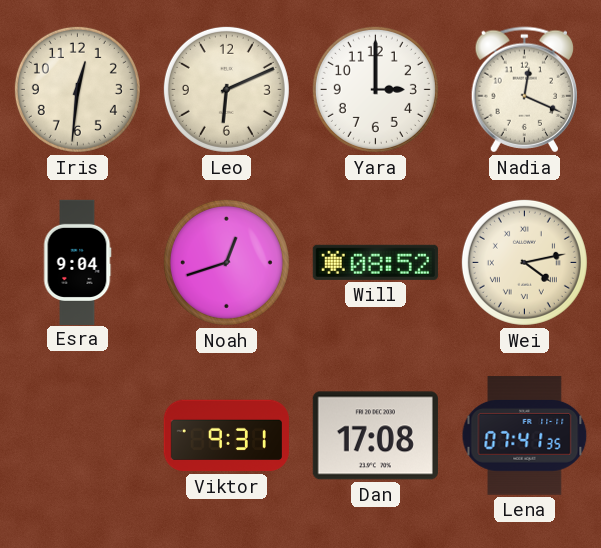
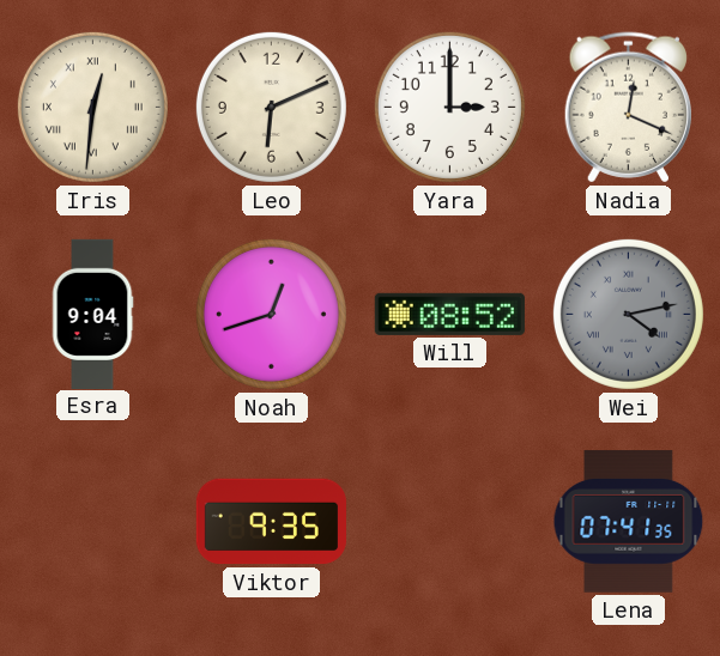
Iris numerals: Arabic -> Roman (92, 107)
Wei dial: cream -> grey (628, 314)
Viktor: 9:31 -> 9:35 (271, 522)
Dan: 17:08 -> none (375, 436)
